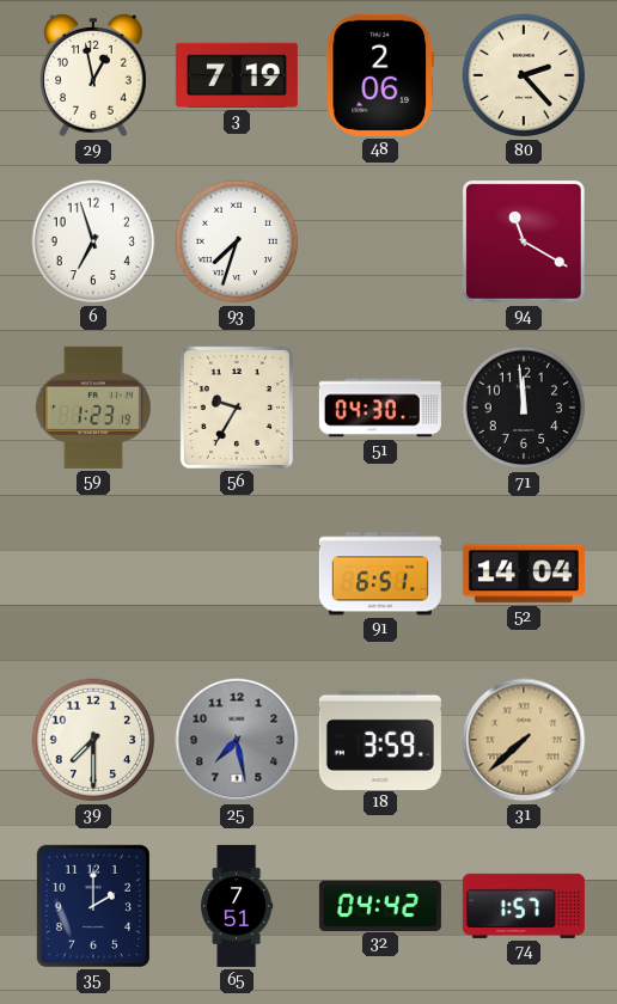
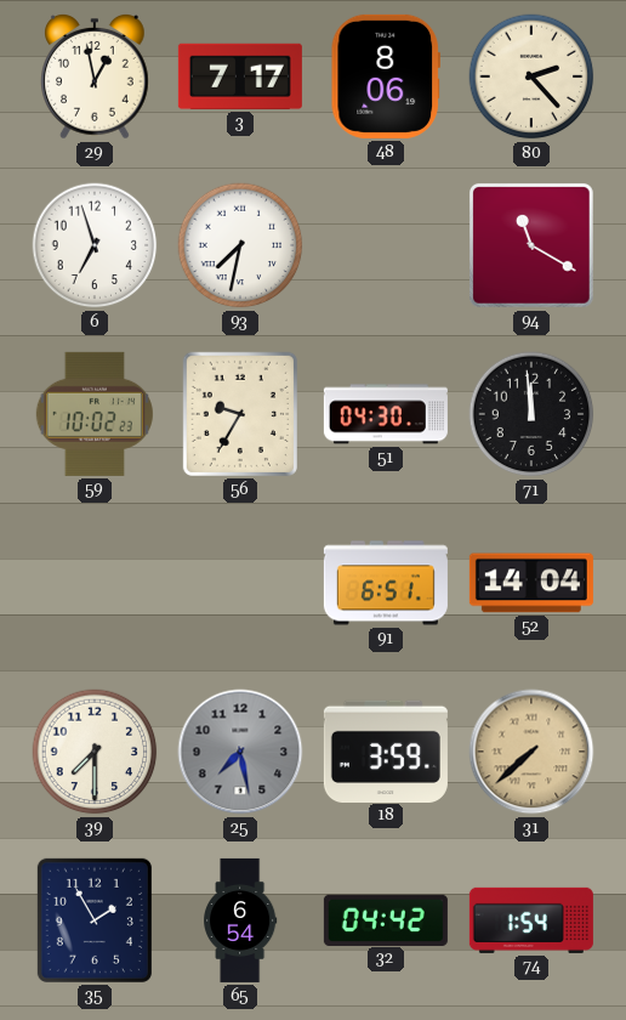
3: 7:19 -> 7:17 (240, 76)
48: 2:06 -> 8:06 (386, 76)
93: 7:33 -> 7:32 (240, 245)
59: 1:23 -> 10:02 (95, 414)
35: 2:00 -> 1:55 (95, 920)
65: 7:51 -> 6:54 (241, 920)
74: 1:57 -> 1:54 (531, 920)
